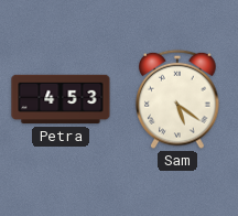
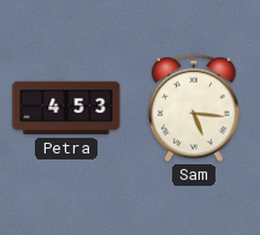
Sam: 5:21 -> 5:16 (194, 108)
